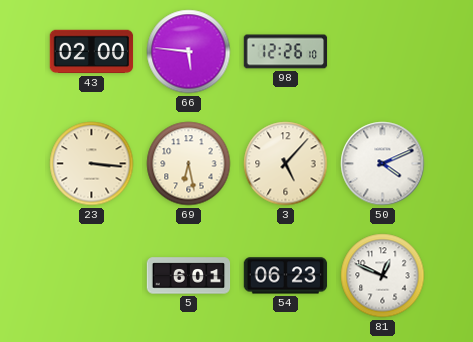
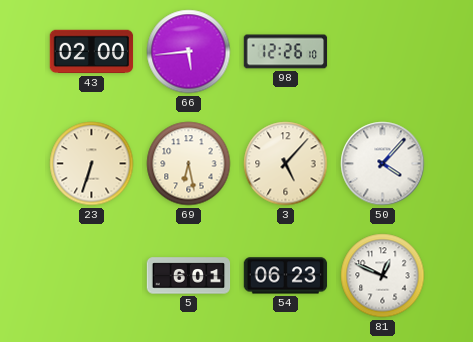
66: 5:46 -> 5:44 (189, 52)
23: 3:16 -> 6:33 (92, 164)
50: 4:11 -> 4:07 (383, 164)
